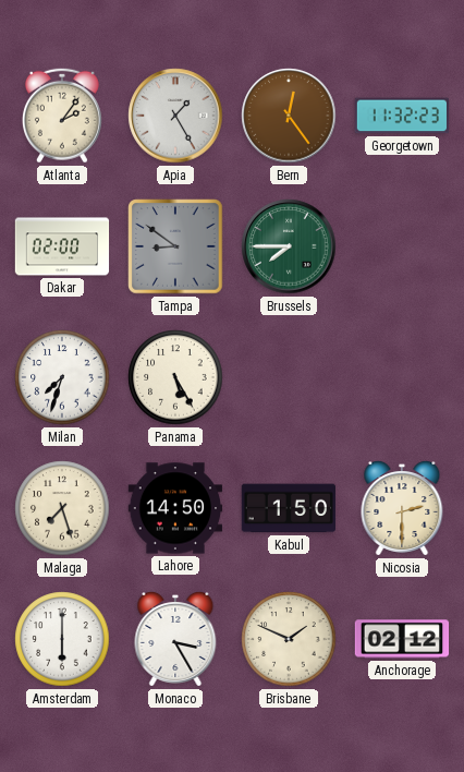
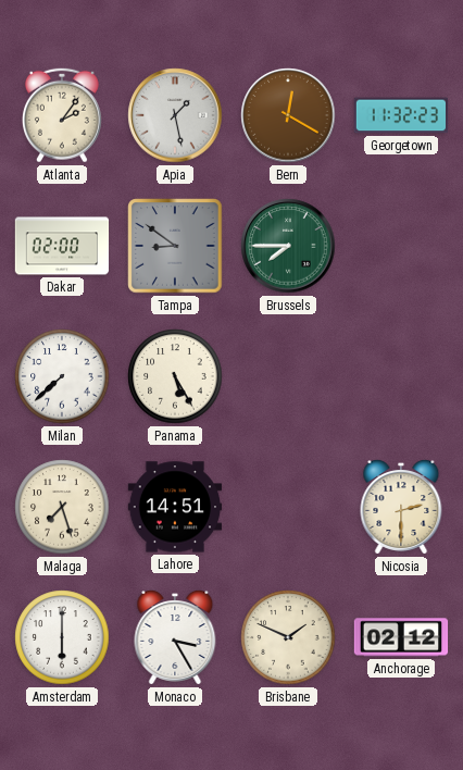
Apia: 1:25 -> 1:28 (175, 115)
Bern: 12:24 -> 12:20 (288, 115)
Milan: 7:33 -> 7:38 (62, 376)
Lahore: 14:50 -> 14:51 (175, 507)
Kabul: 1:50 -> none (288, 508)
